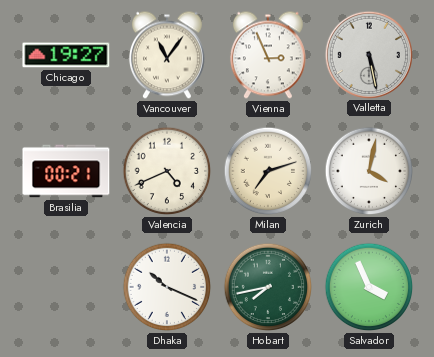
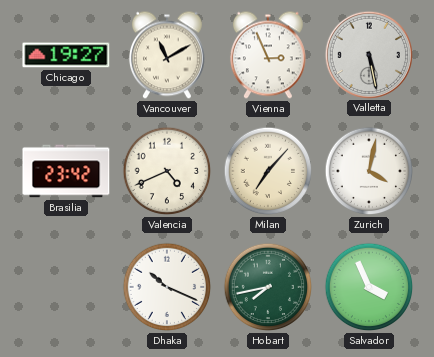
Vancouver: 11:06 -> 11:10 (167, 55)
Brasilia: 00:21 -> 23:42 (66, 171)
Milan: 7:12 -> 7:07 (268, 171)
